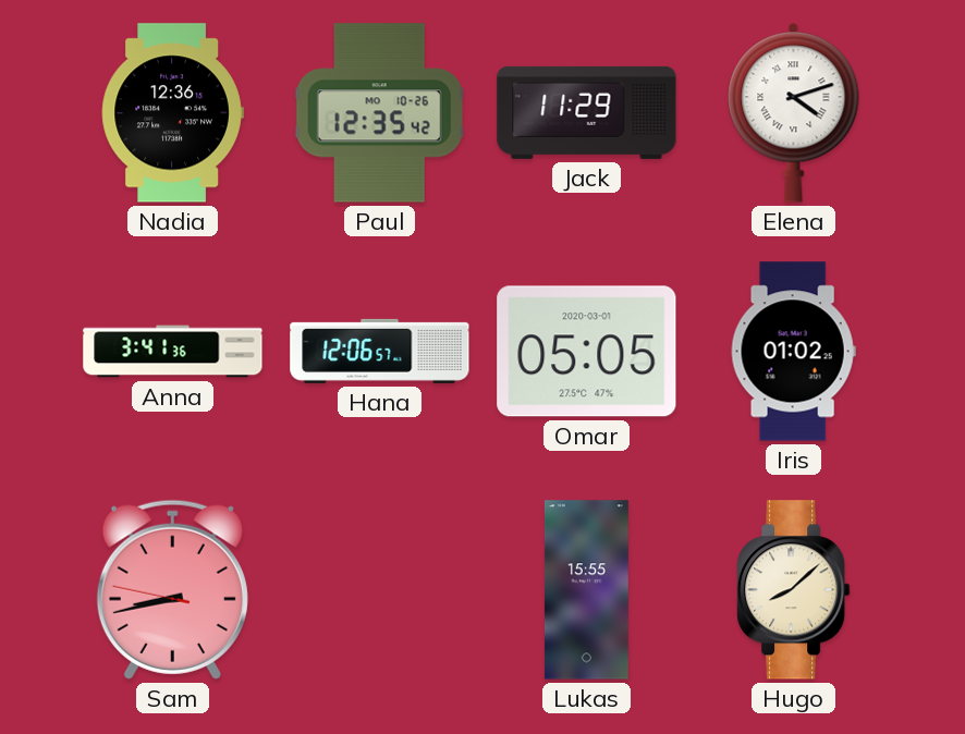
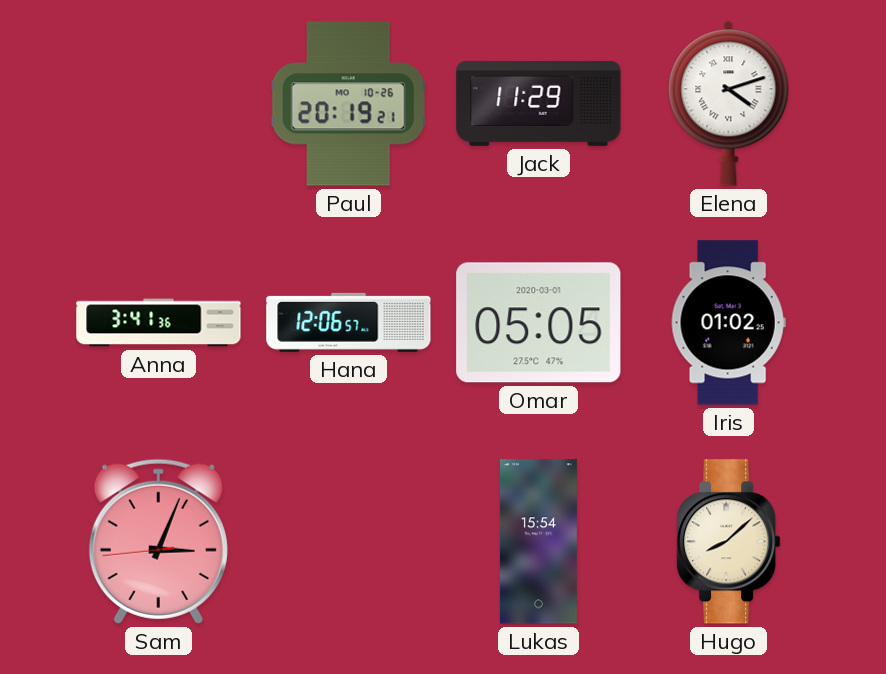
Nadia: 12:36 -> none (172, 113)
Paul: 12:35 -> 20:19 (348, 104)
Sam: 8:42 -> 3:03 (158, 541)
Lukas: 15:55 -> 15:54 (538, 542)
